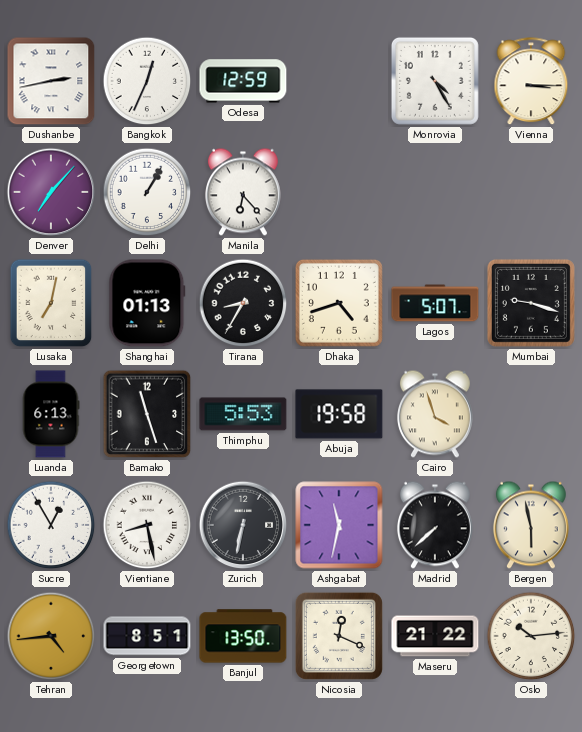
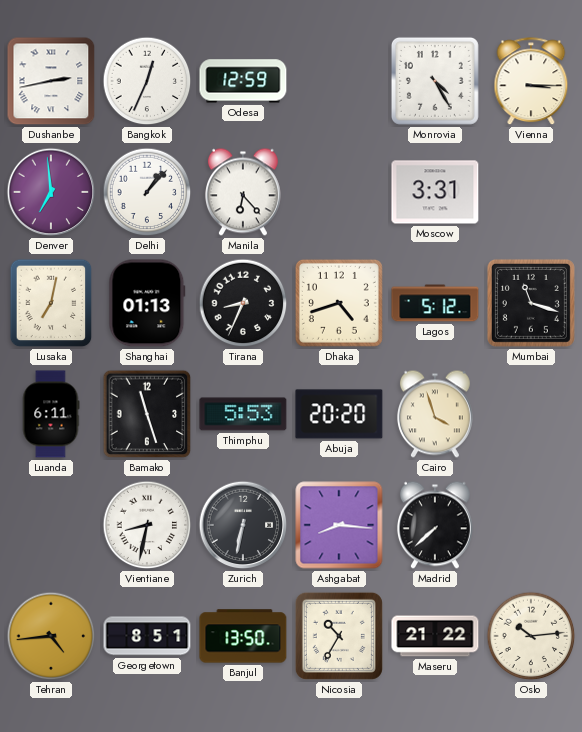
Denver: 7:07 -> 6:59 (51, 192)
Delhi: 1:05 -> 1:07 (147, 192)
Moscow: none -> 3:31 (435, 192)
Tirana: 8:35 -> 8:34 (243, 303)
Lagos: 5:07 -> 5:12 (435, 303)
Mumbai: 9:18 -> 11:18 (531, 303)
Luanda: 6:13 -> 6:11 (51, 414)
Abuja: 19:58 -> 20:20 (339, 414)
Sucre: 12:55 -> none (51, 525)
Vientiane: 8:28 -> 8:32 (147, 525)
Ashgabat: 11:32 -> 8:16 (339, 525)
Bergen: 5:58 -> none (531, 525)
Nicosia: 12:19 -> 10:35 (339, 636)
